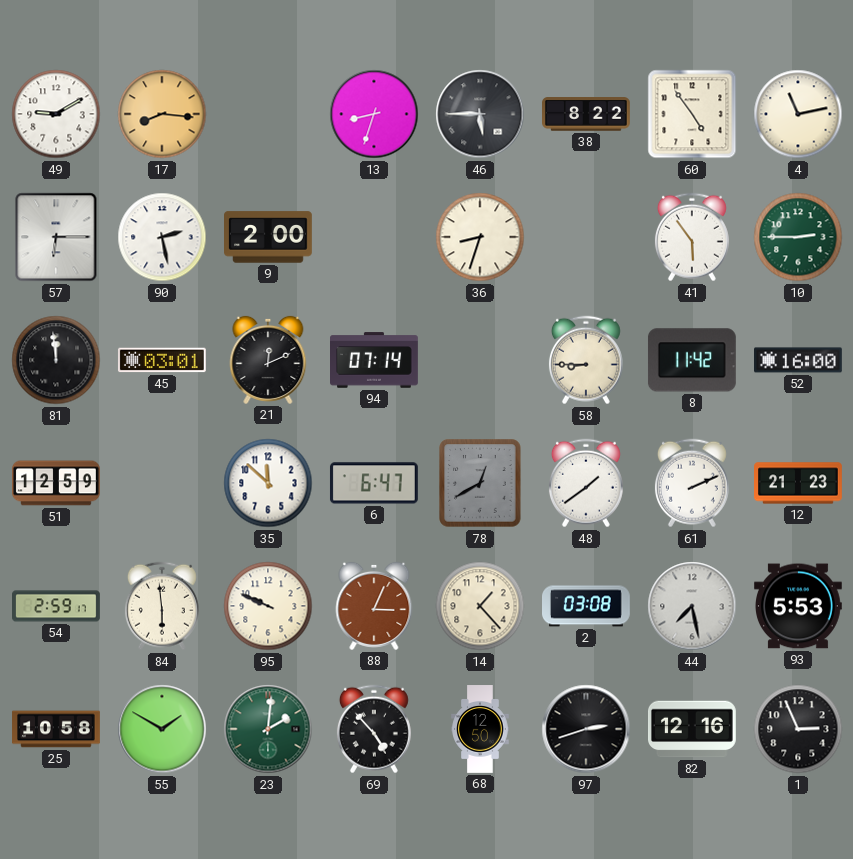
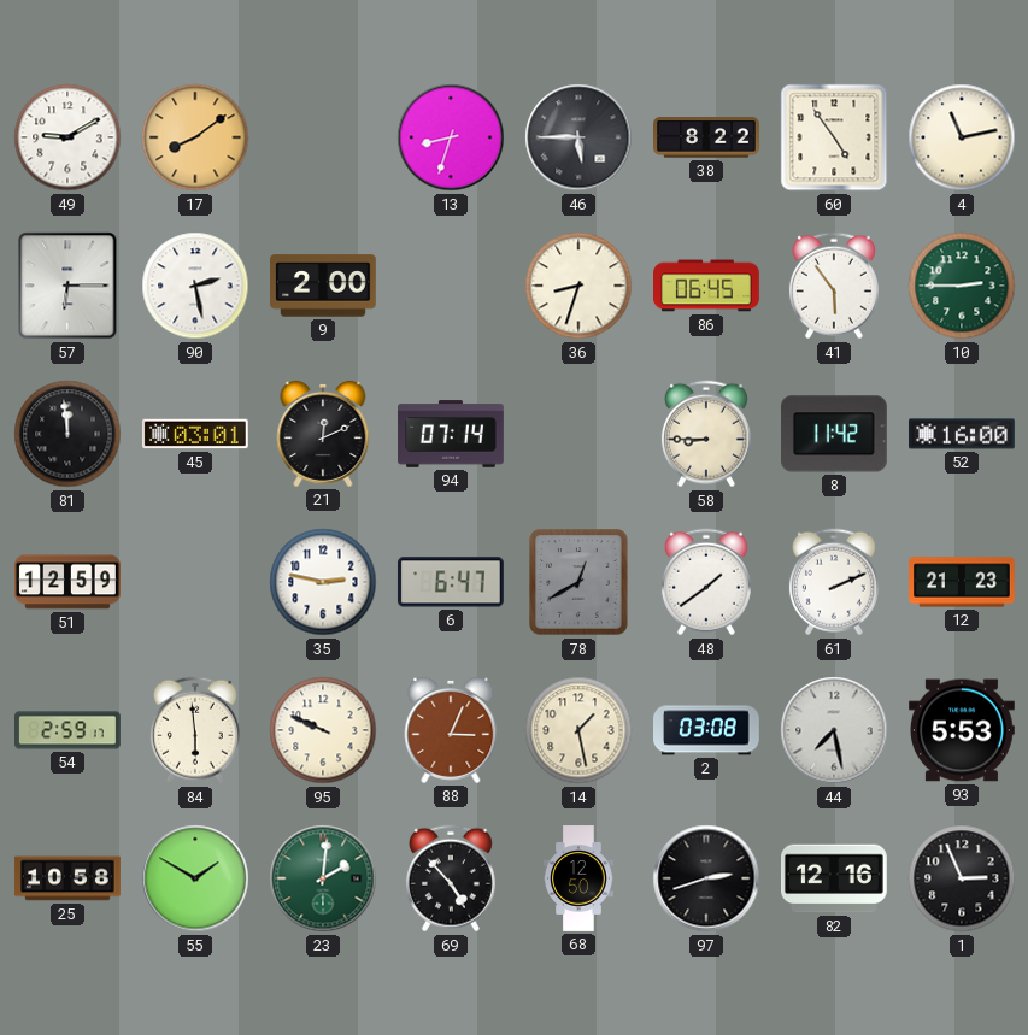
17: 8:16 -> 8:09 (195, 137)
86: none -> 06:45 (707, 286)
35: 11:52 -> 2:47 (323, 582)
14: 1:23 -> 1:28 (578, 730)
